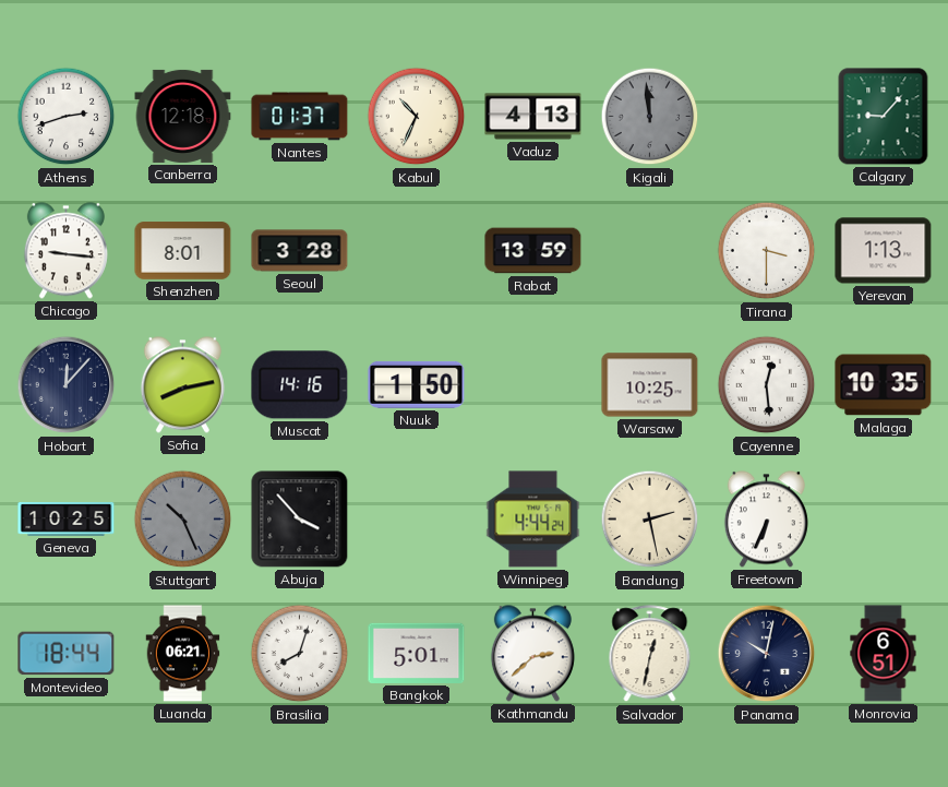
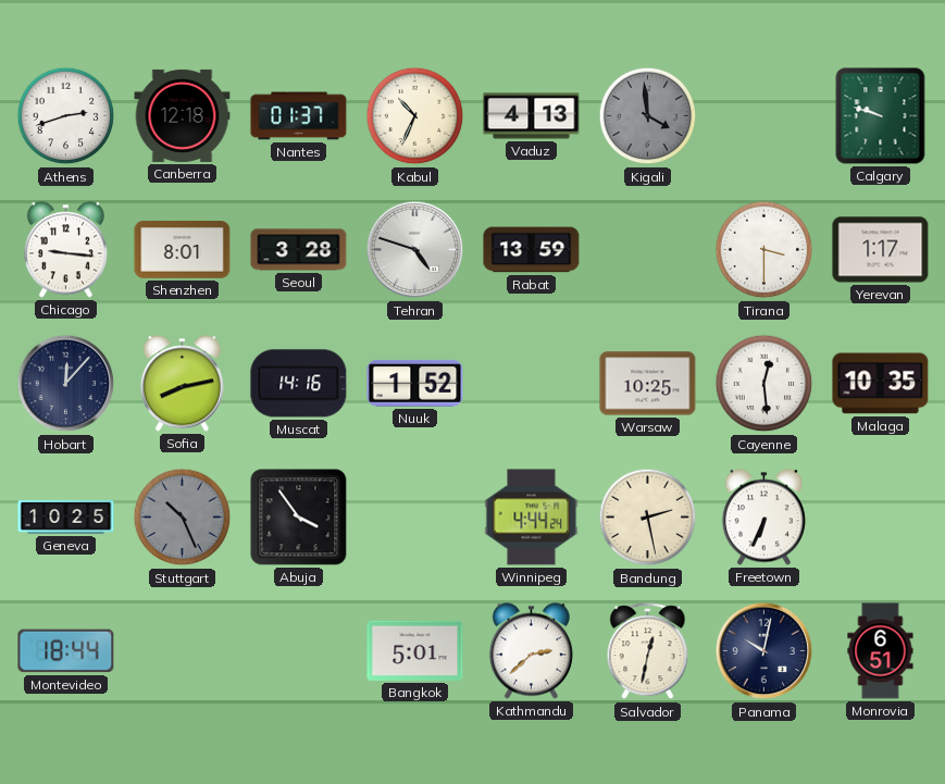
Kigali: 11:59 -> 3:59 (648, 116)
Calgary: 9:07 -> 9:48 (881, 116)
Tehran: none -> 4:48 (415, 250)
Yerevan: 1:13 -> 1:17 (881, 250)
Nuuk: 1:50 -> 1:52 (415, 383)
Abuja: 3:53 -> 3:54 (299, 518)
Luanda: 06:21 -> none (183, 654)
Brasilia: 8:03 -> none (300, 654)
